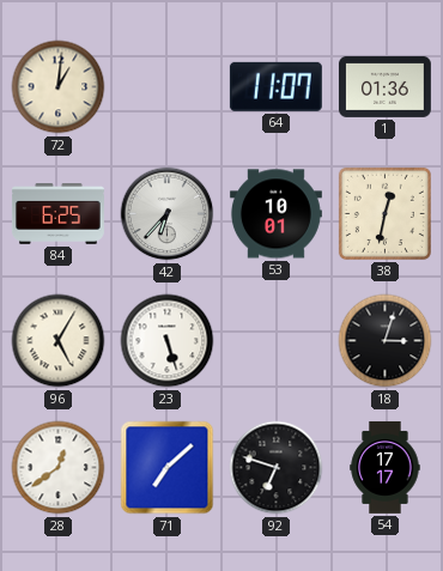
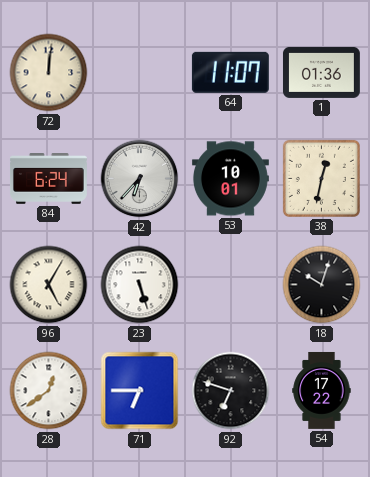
72: 1:01 -> 12:01 (49, 73)
84: 6:25 -> 6:24 (48, 179)
18: 3:03 -> 10:03 (322, 285)
71: 7:08 -> 6:45 (140, 391)
54: 17:17 -> 17:22 (322, 391)
